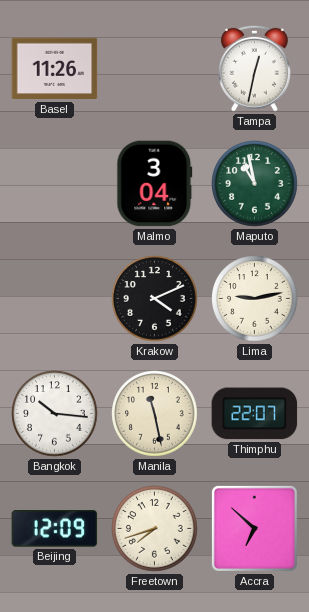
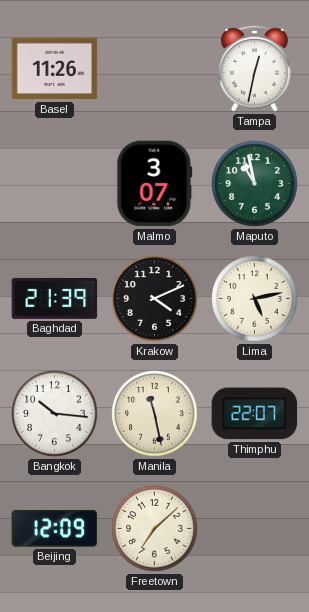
Malmo: 3:04 -> 3:07 (155, 184)
Baghdad: none -> 21:39 (55, 298)
Lima: 9:13 -> 5:13 (255, 299)
Freetown: 7:42 -> 7:08 (155, 529)
Accra: 6:52 -> none (254, 528)
